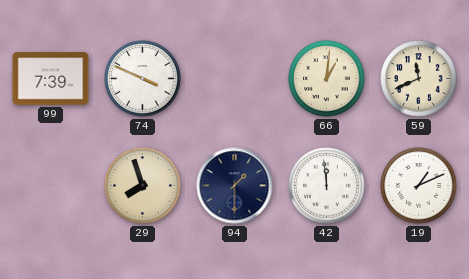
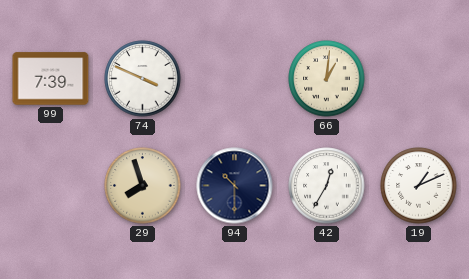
59: 11:41 -> none (419, 79)
94: 1:30 -> 10:30 (235, 186)
42: 11:59 -> 12:35 (327, 186)
